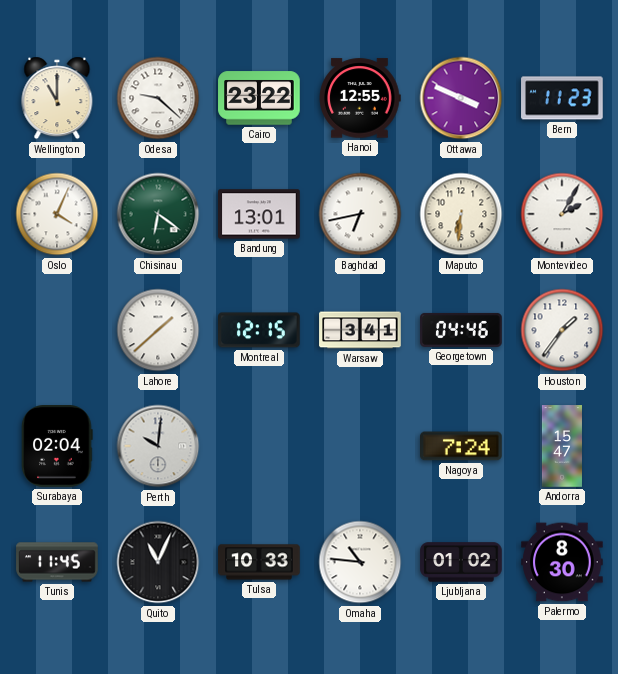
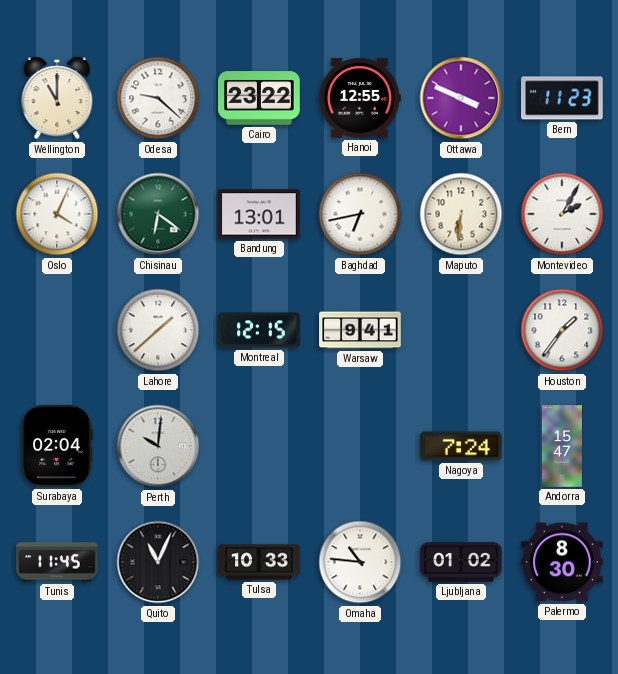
Warsaw: 3:41 -> 9:41 (360, 330)
Georgetown: 04:46 -> none (461, 330)
